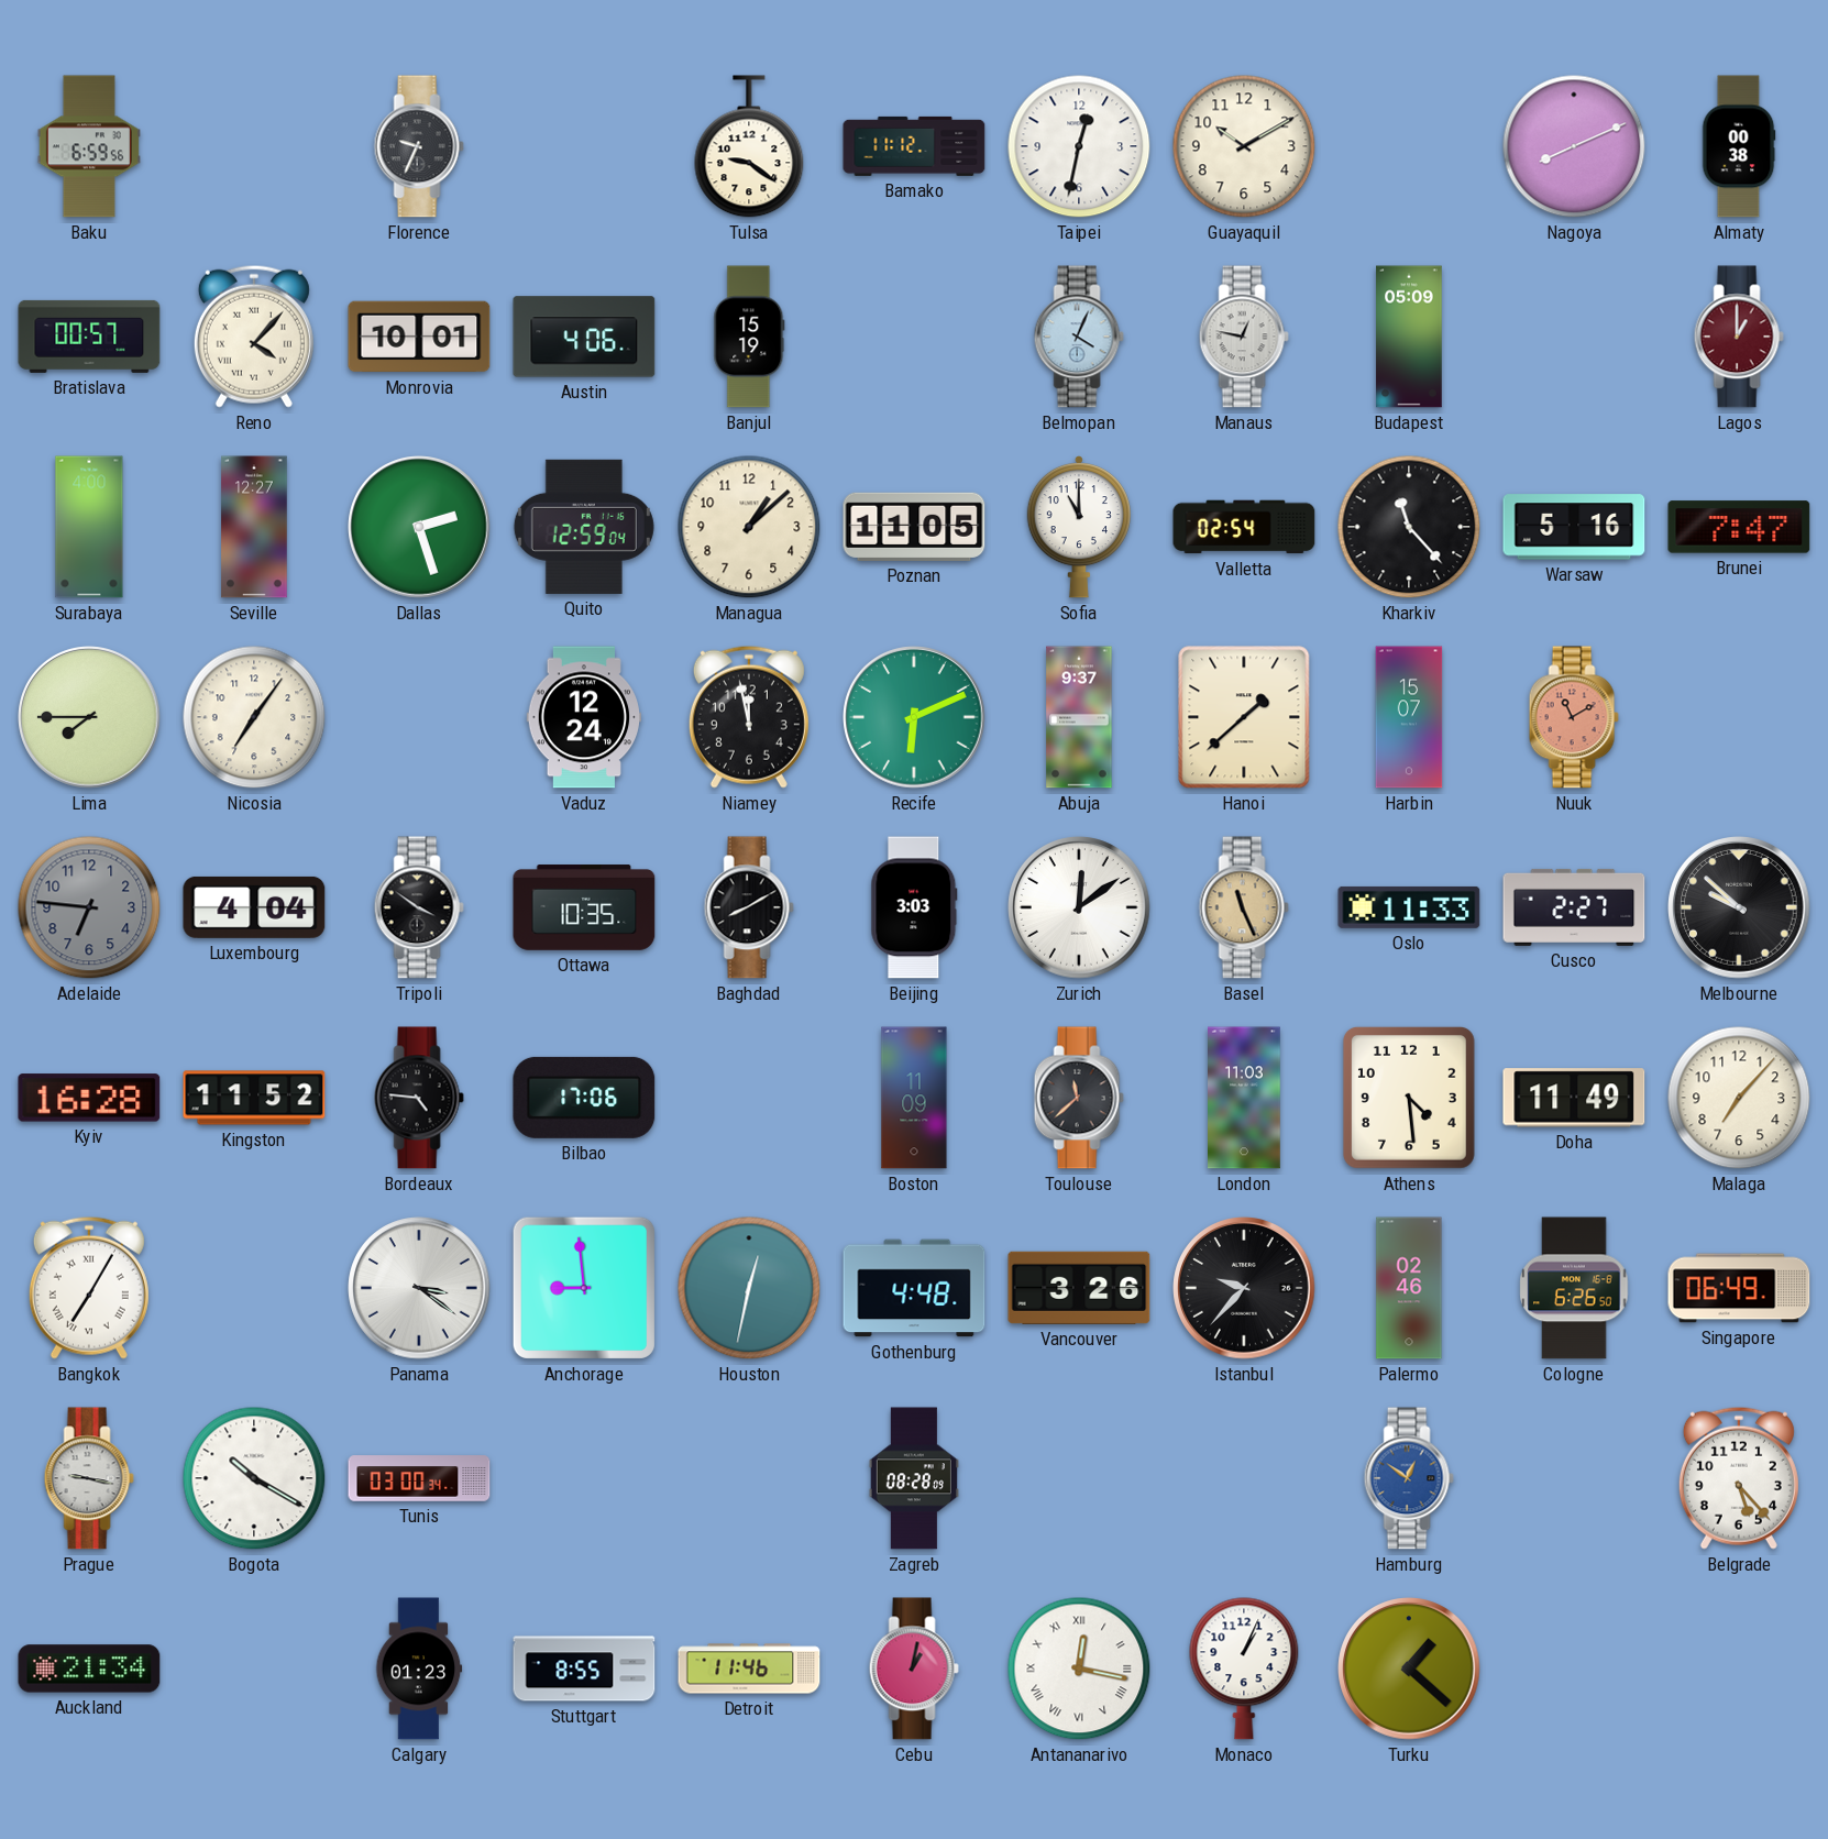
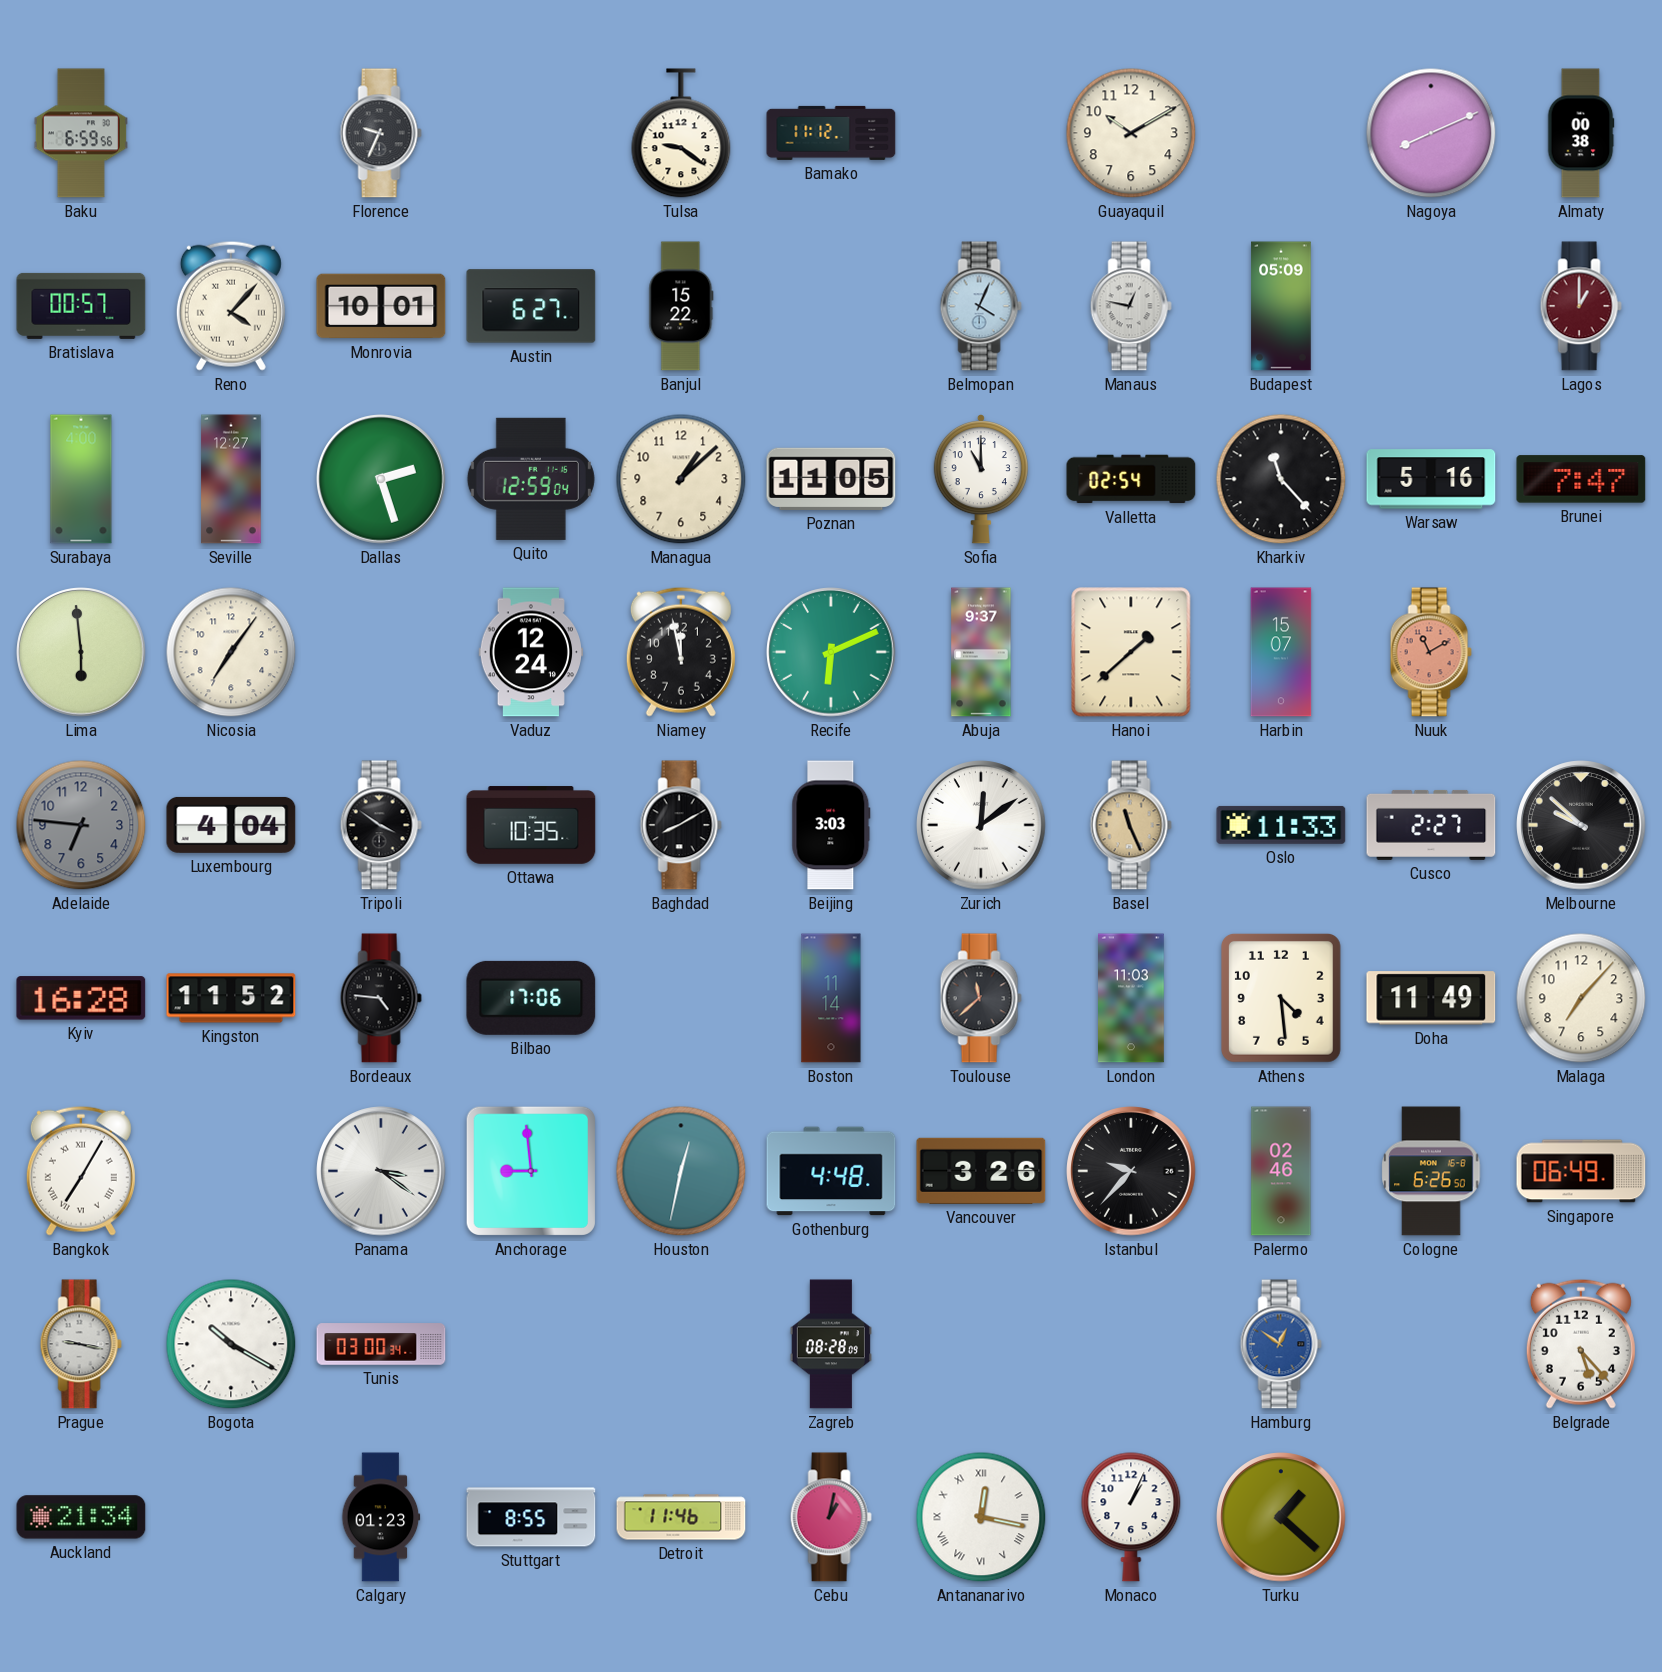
Taipei: 12:32 -> none (1079, 146)
Austin: 4:06 -> 6:27 (531, 306)
Banjul: 15:19 -> 15:22 (681, 306)
Lima: 7:45 -> 5:59 (81, 652)
Boston: 11:09 -> 11:14 (831, 998)
